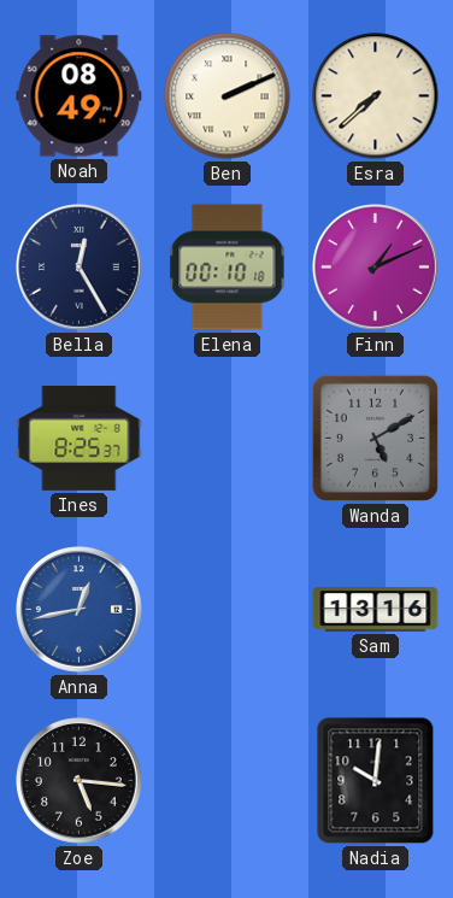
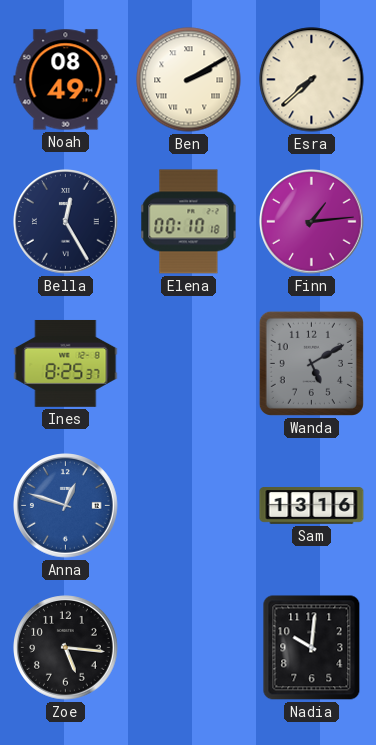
Ben: 2:11 -> 2:10 (189, 80)
Finn: 1:11 -> 1:14 (312, 222)
Anna: 12:43 -> 12:48 (66, 506)
